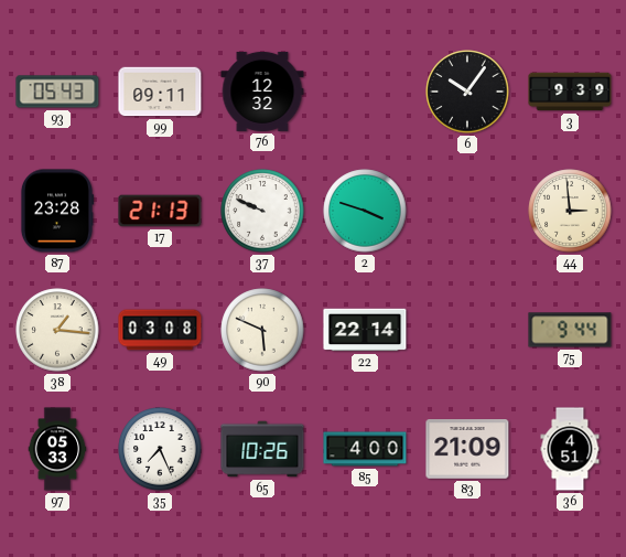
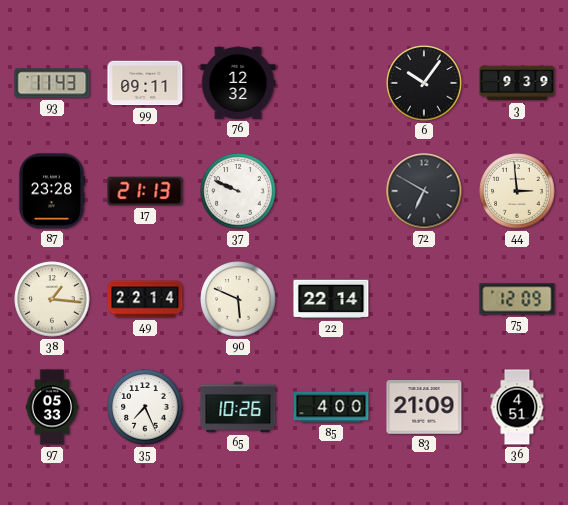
93: 05:43 -> 11:43 (52, 83)
2: 3:48 -> none (365, 211)
72: none -> 6:50 (424, 191)
49: 03:08 -> 22:14 (145, 299)
75: 9:44 -> 12:09 (517, 299)
